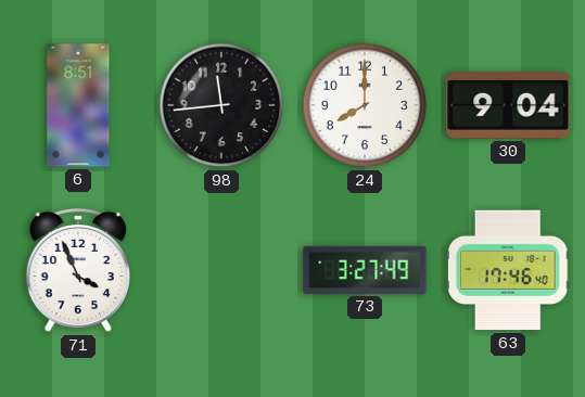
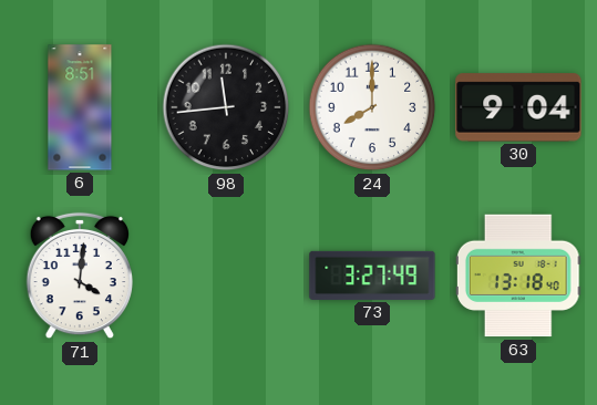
71: 3:56 -> 4:01 (79, 276)
63: 17:46 -> 13:18 (518, 276)
